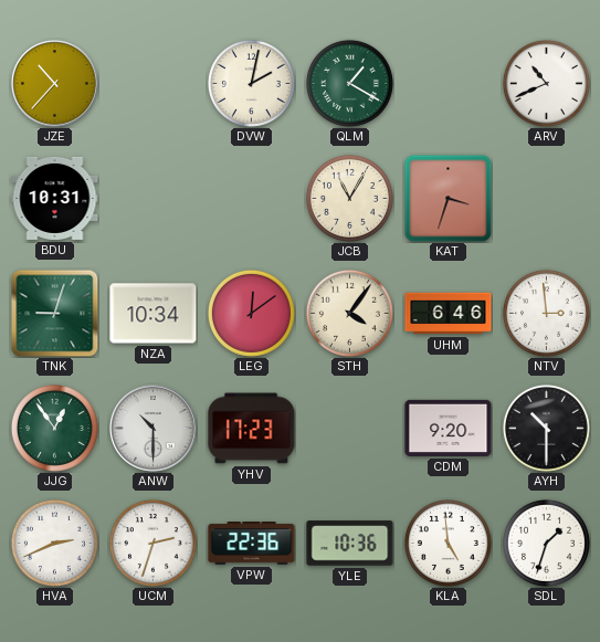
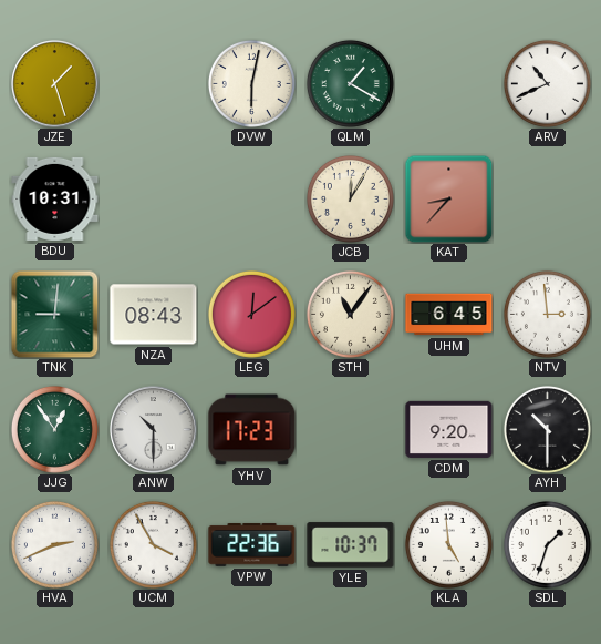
JZE: 10:37 -> 1:27 (55, 84)
DVW: 2:02 -> 6:02 (251, 83)
JCB: 11:05 -> 12:05 (350, 198)
KAT: 3:33 -> 8:37 (448, 198)
TNK: 9:03 -> 9:01 (54, 314)
NZA: 10:34 -> 08:43 (154, 315)
STH: 4:06 -> 11:06 (350, 314)
UHM: 6:46 -> 6:45 (449, 315)
UCM: 2:33 -> 3:55 (153, 544)
YLE: 10:36 -> 10:37 (351, 545)
